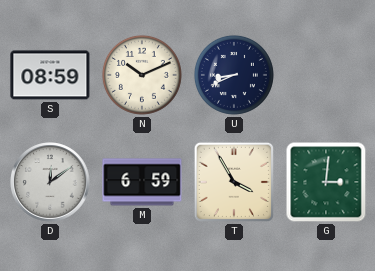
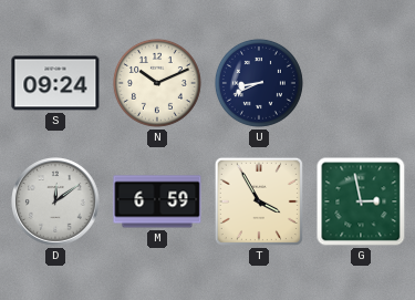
S: 08:59 -> 09:24 (55, 83)
G: 3:01 -> 2:58 (361, 201)
